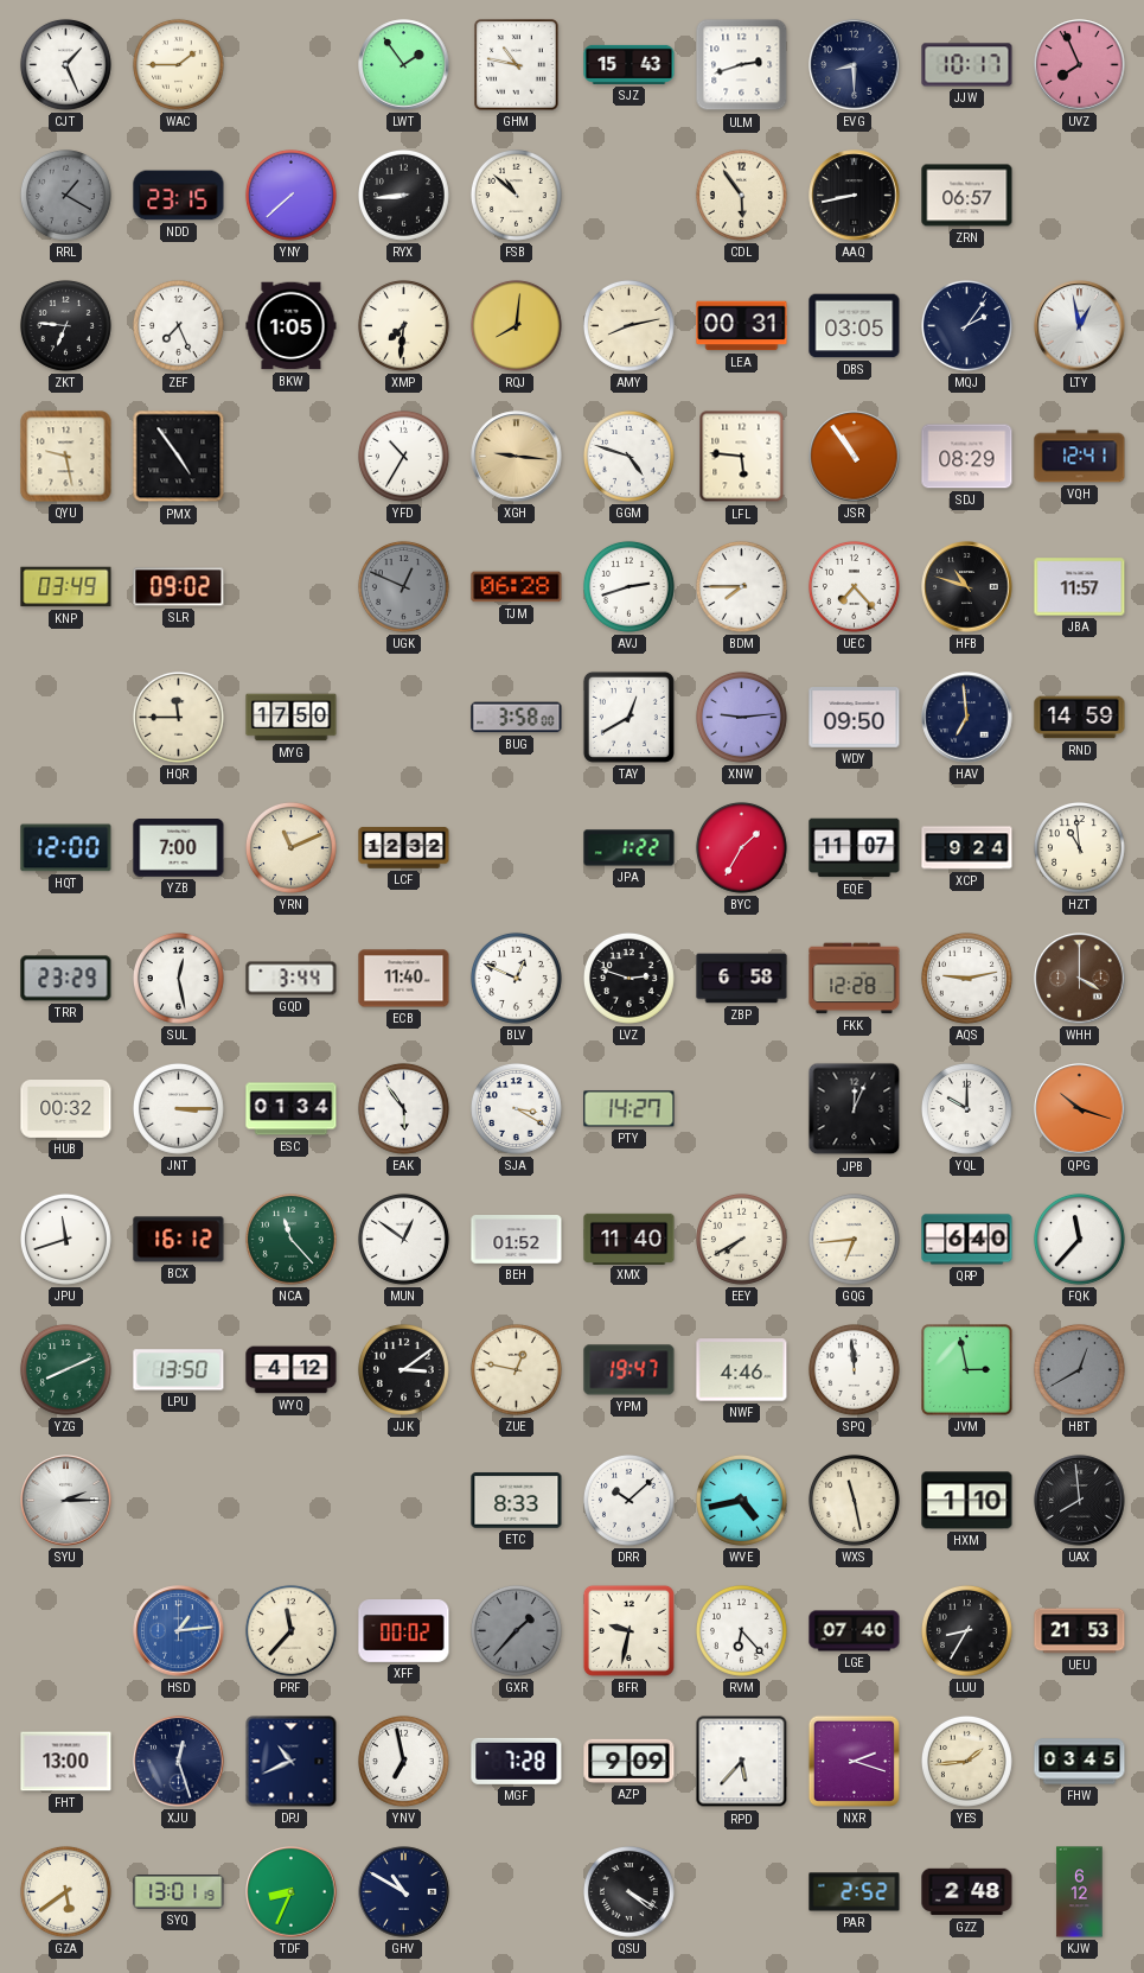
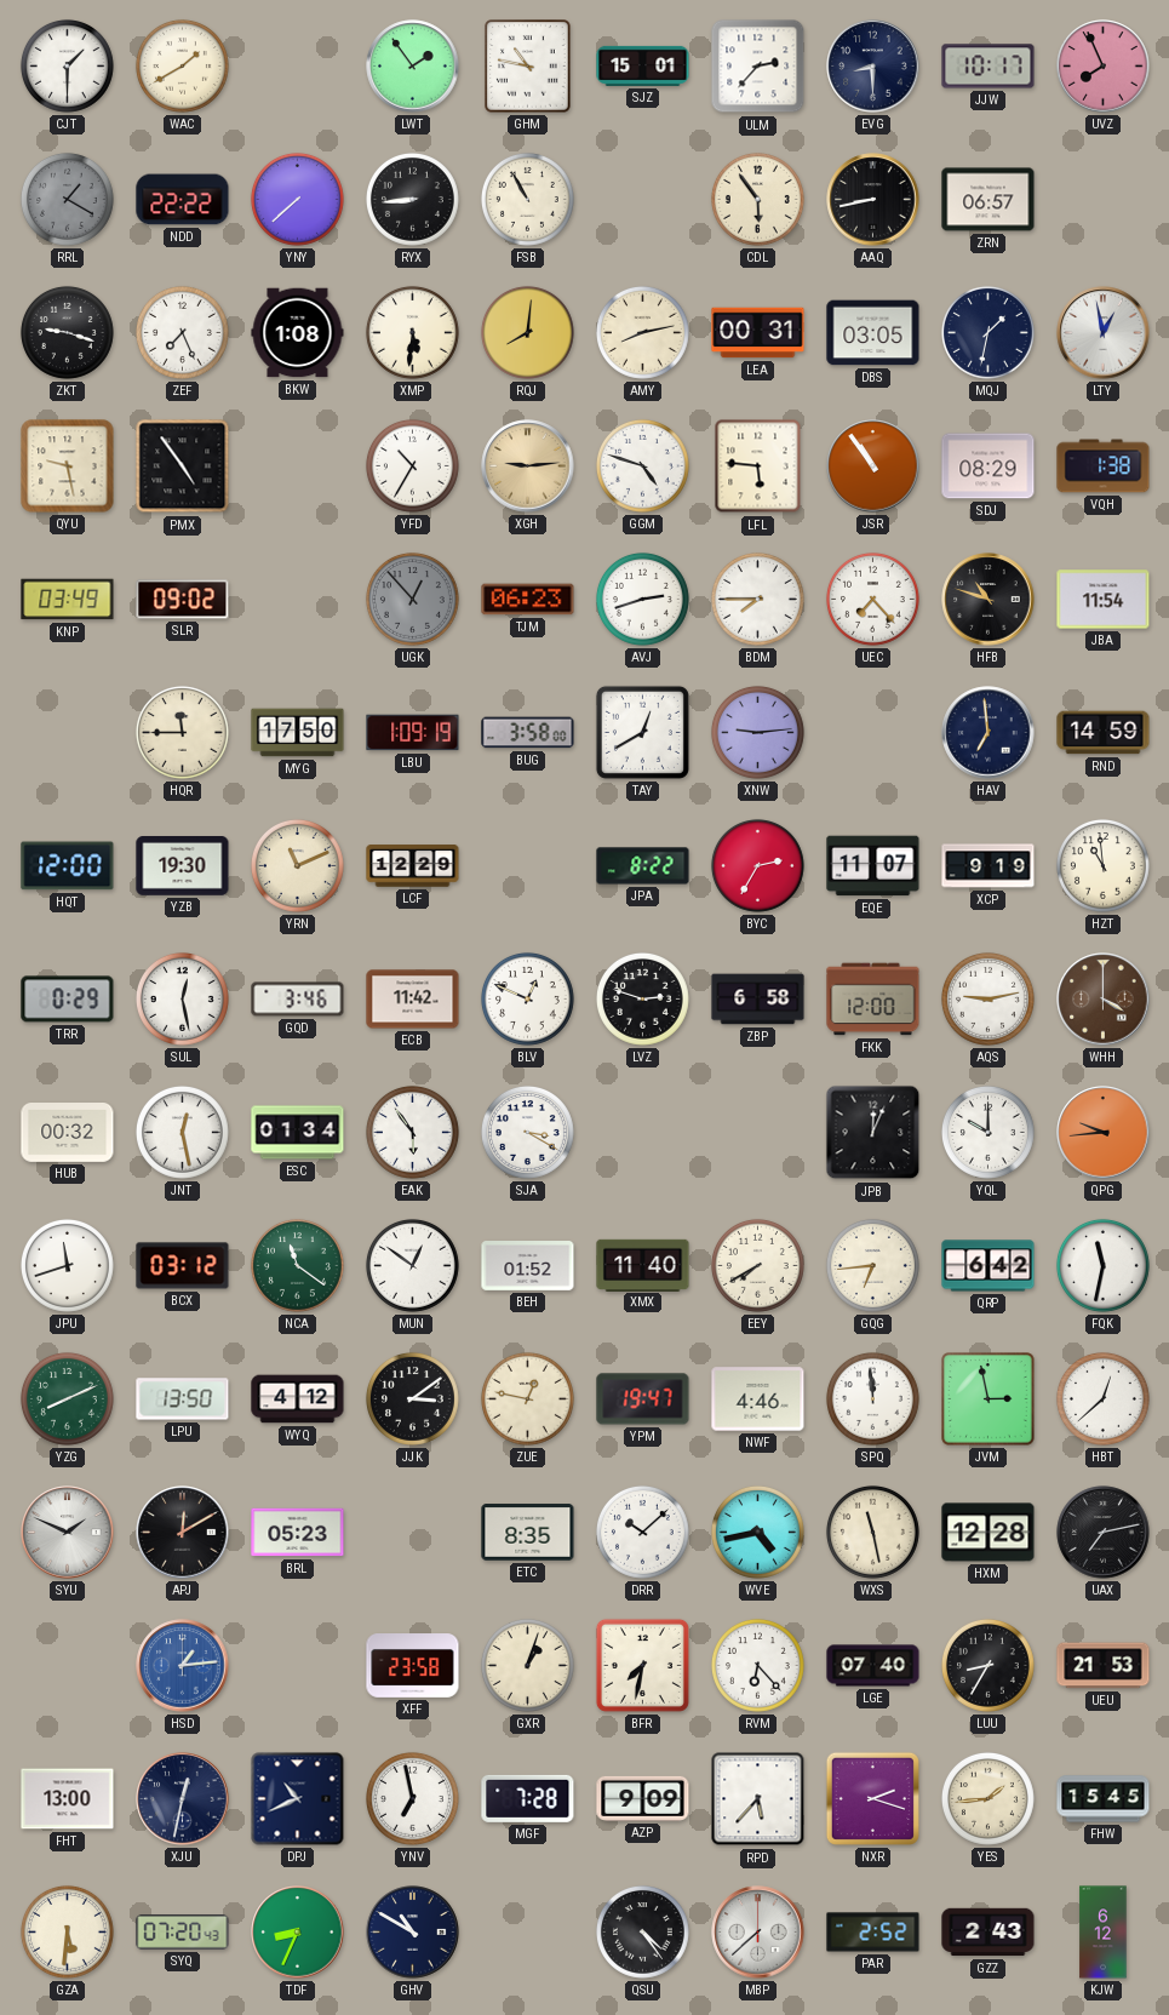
CJT: 1:26 -> 1:30 (67, 65)
WAC: 1:45 -> 1:40 (182, 65)
SJZ: 15:43 -> 15:01 (643, 65)
ULM: 2:42 -> 2:37 (758, 67)
NDD: 23:15 -> 22:22 (183, 200)
FSB: 10:52 -> 10:55 (527, 199)
ZKT: 6:46 -> 9:18 (67, 332)
BKW: 1:05 -> 1:08 (298, 333)
XMP: 7:31 -> 5:31 (412, 332)
MQJ: 2:06 -> 1:32 (987, 332)
XGH: 9:16 -> 9:14 (528, 466)
VQH: 12:41 -> 1:38 (1104, 466)
UGK: 12:49 -> 12:53 (412, 599)
TJM: 06:28 -> 06:23 (528, 600)
JBA: 11:57 -> 11:54 (1104, 600)
LBU: none -> 1:09 (413, 733)
WDY: 09:50 -> none (855, 718)
YZB: 7:00 -> 19:30 (183, 866)
LCF: 12:32 -> 12:29 (413, 866)
JPA: 1:22 -> 8:22 (643, 866)
BYC: 1:35 -> 2:35 (757, 865)
XCP: 9:24 -> 9:19 (989, 866)
TRR: 23:29 -> 0:29 (68, 1000)
GQD: 3:44 -> 3:46 (298, 1000)
ECB: 11:40 -> 11:42 (413, 1000)
FKK: 12:28 -> 12:00 (873, 1000)
JNT: 3:15 -> 12:28 (182, 1132)
PTY: 14:27 -> none (629, 1109)
QPG: 10:18 -> 9:44 (1104, 1133)
BCX: 16:12 -> 03:12 (183, 1266)
NCA: 11:23 -> 11:21 (297, 1265)
QRP: 6:40 -> 6:42 (989, 1266)
FQK: 11:37 -> 11:32 (1102, 1265)
HBT: 12:40 -> 12:38 (1102, 1398)
HBT dial: grey -> white (1102, 1398)
SYU: 2:15 -> 1:49 (68, 1533)
APJ: none -> 12:10 (183, 1533)
BRL: none -> 05:23 (298, 1533)
ETC: 8:33 -> 8:35 (528, 1533)
HXM: 1:10 -> 12:28 (989, 1533)
UAX: 7:59 -> 7:13 (1104, 1533)
PRF: 11:37 -> none (290, 1630)
XFF: 00:02 -> 23:58 (413, 1666)
GXR: 1:37 -> 1:03 (527, 1665)
GXR dial: grey -> cream (527, 1665)
BFR: 9:32 -> 7:32 (642, 1665)
XJU: 12:27 -> 12:32 (183, 1799)
FHW: 03:45 -> 15:45 (1104, 1799)
GZA: 5:39 -> 5:31 (67, 1931)
SYQ: 13:01 -> 07:20 (183, 1933)
QSU: 4:20 -> 4:24 (642, 1931)
MBP: none -> 7:38 (758, 1933)
GZZ: 2:48 -> 2:43 (989, 1933)
